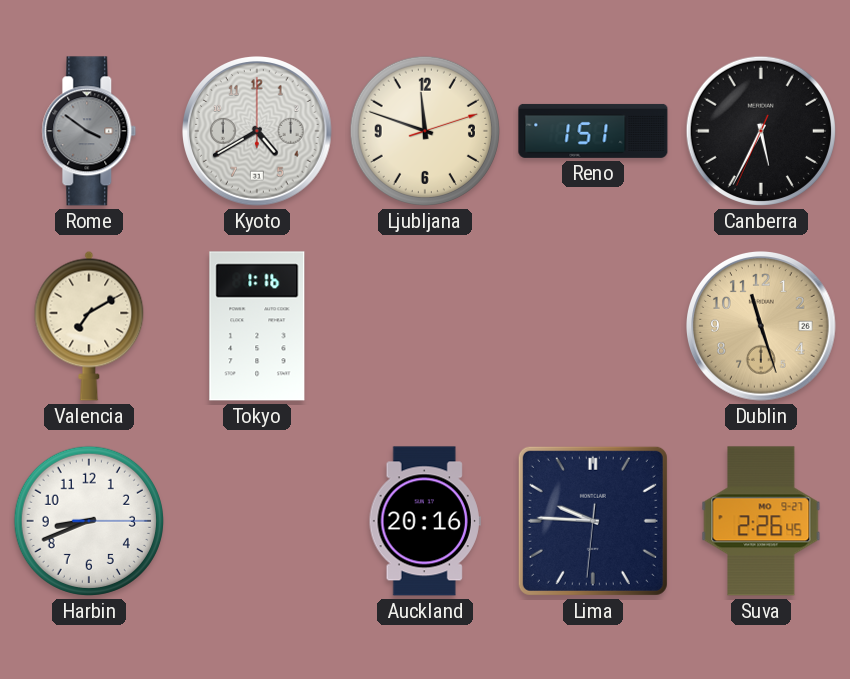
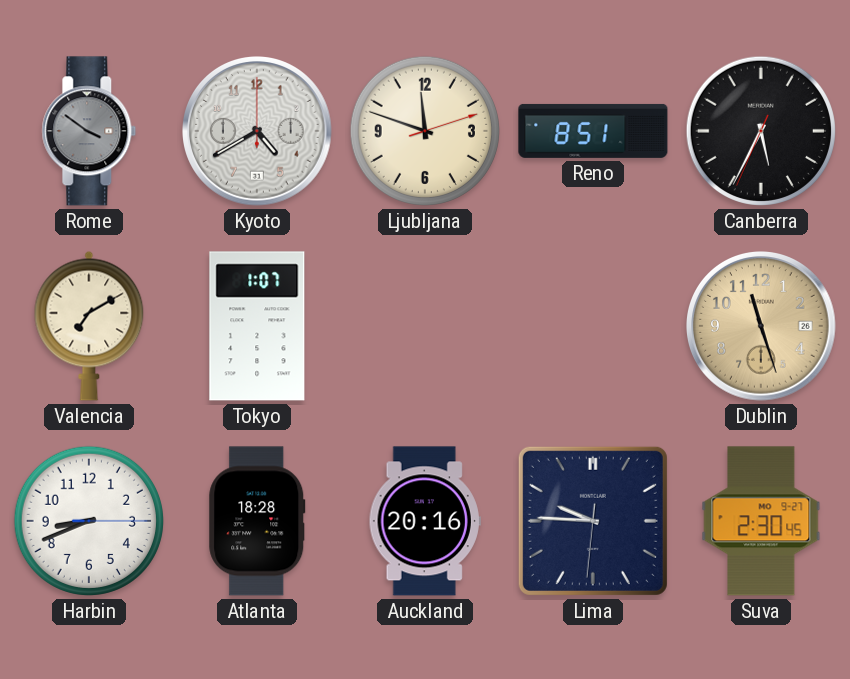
Reno: 1:51 -> 8:51 (593, 131)
Tokyo: 1:16 -> 1:07 (257, 326)
Atlanta: none -> 18:28 (257, 521)
Suva: 2:26 -> 2:30 (761, 521)
